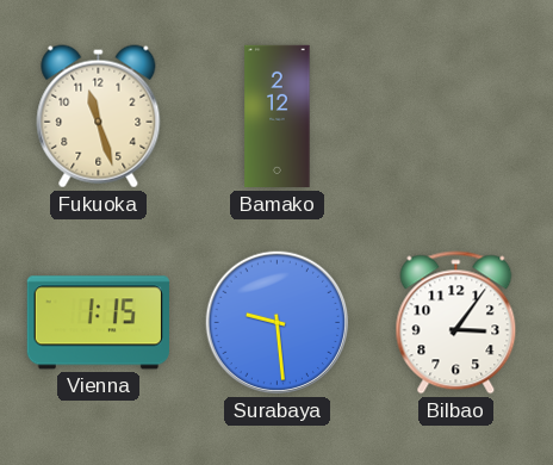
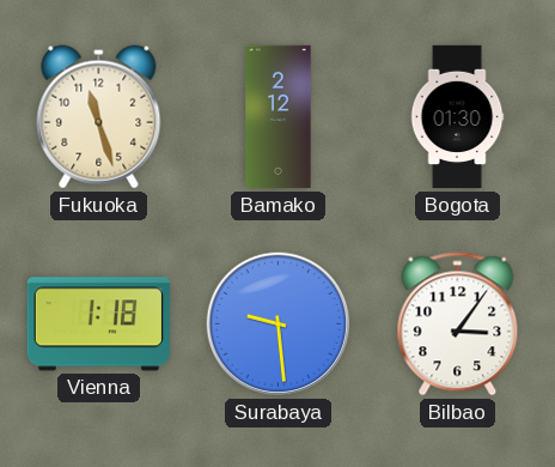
Bogota: none -> 01:30 (457, 117)
Vienna: 1:15 -> 1:18 (98, 325)
